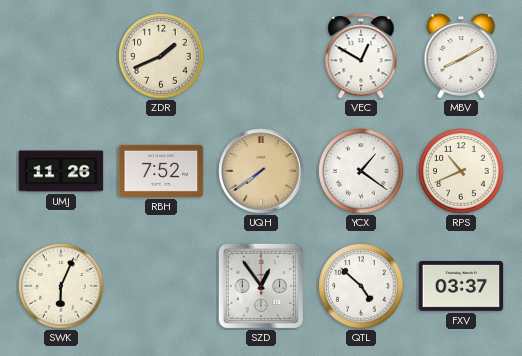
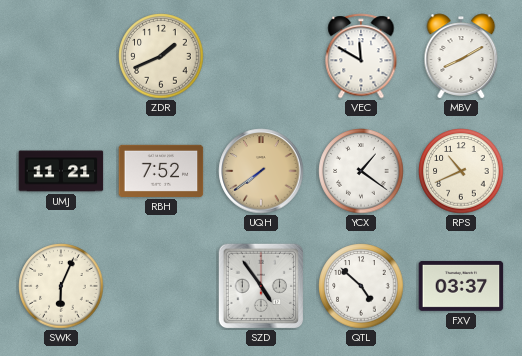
VEC: 12:50 -> 11:50 (361, 56)
UMJ: 11:26 -> 11:21 (61, 171)
SZD: 12:54 -> 4:54 (260, 285)
